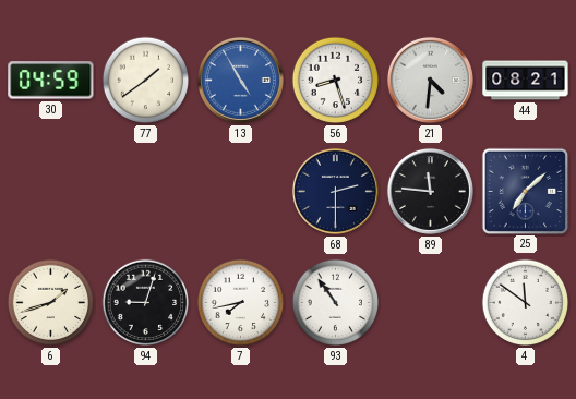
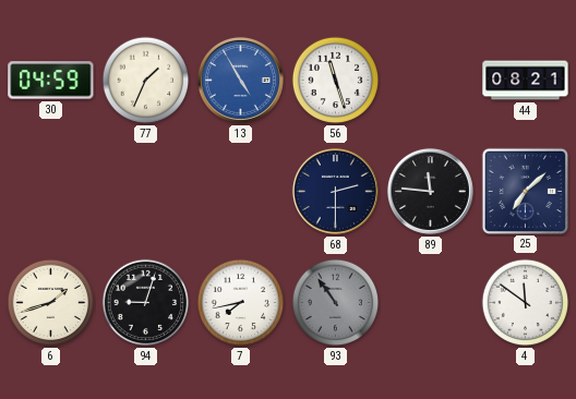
77: 1:39 -> 1:34 (146, 81)
56: 8:27 -> 11:27 (336, 81)
21: 4:31 -> none (430, 80)
93 dial: white -> grey (336, 303)
